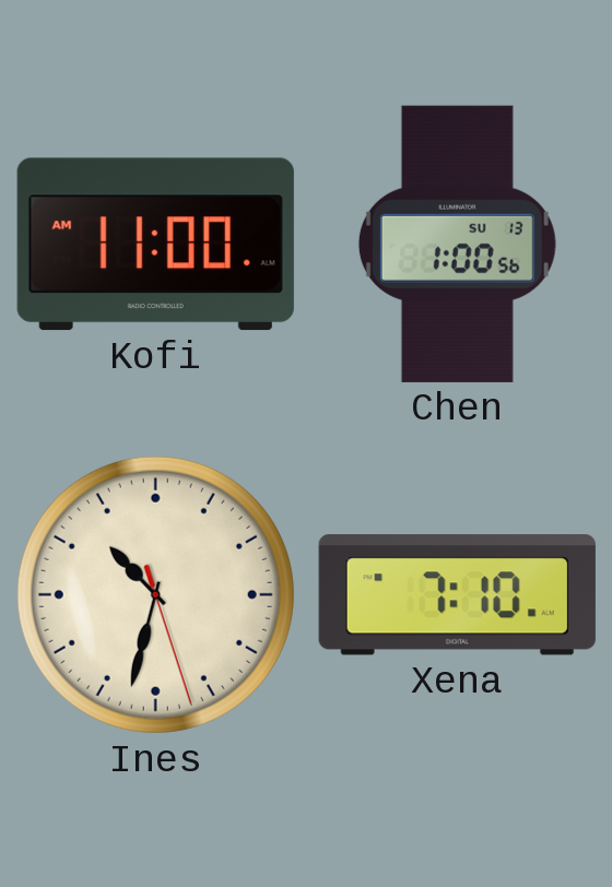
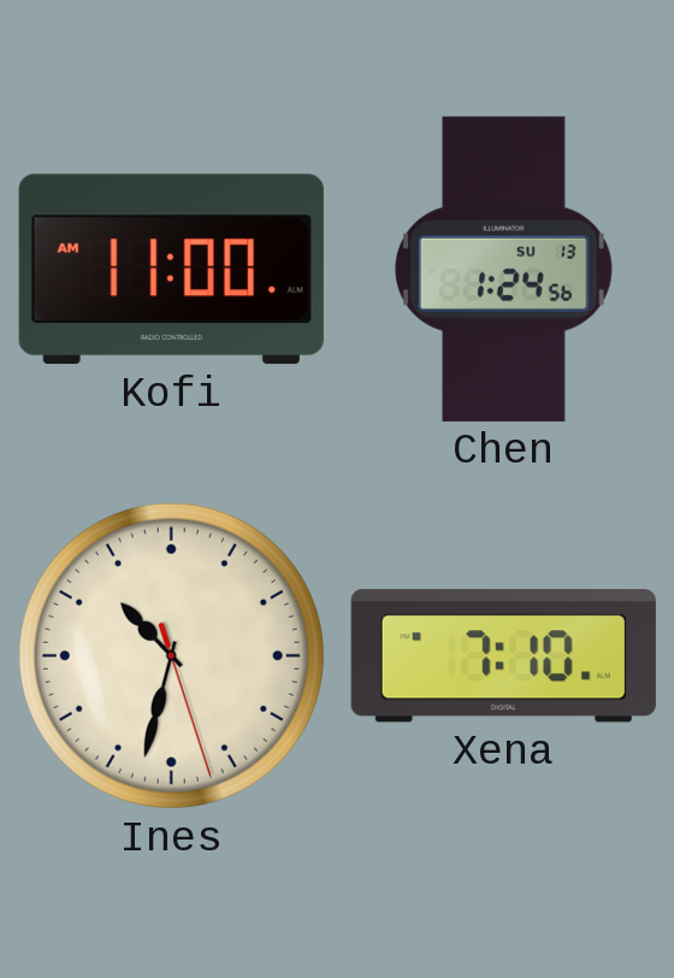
Chen: 1:00 -> 1:24 (503, 269)
